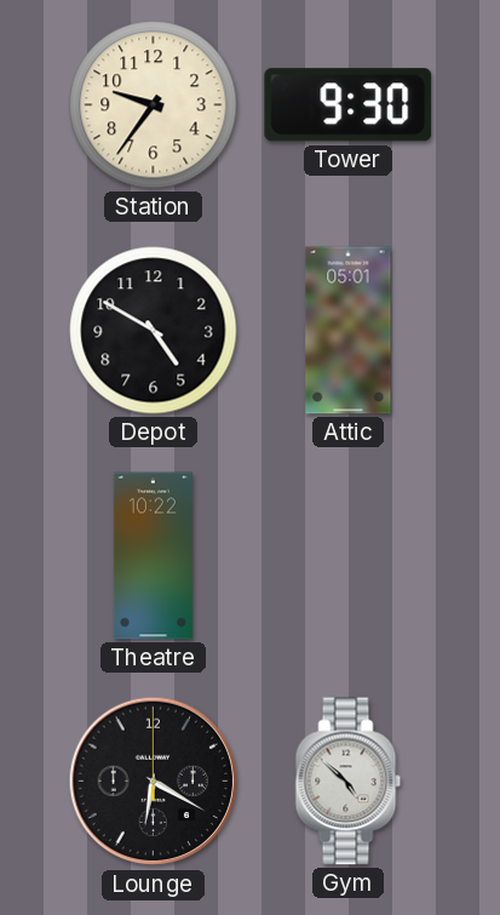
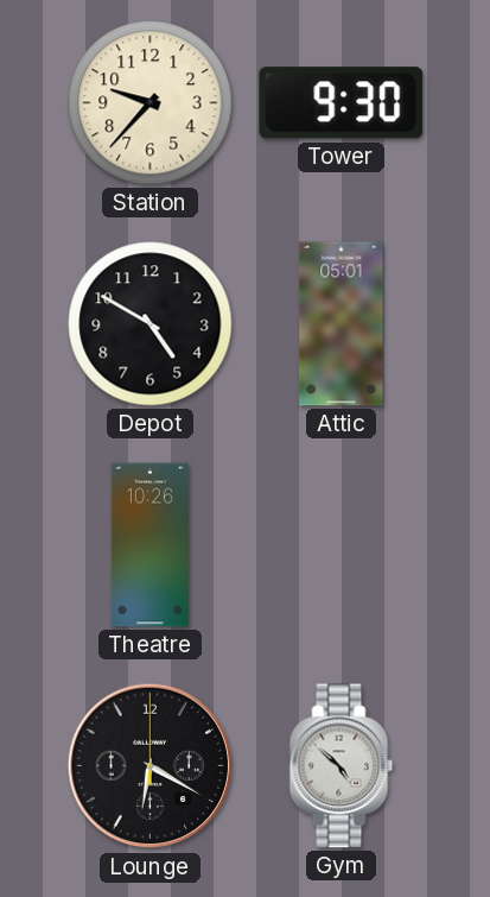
Station: 9:36 -> 9:37 (151, 103)
Theatre: 10:22 -> 10:26 (149, 545)
